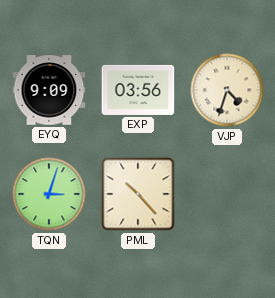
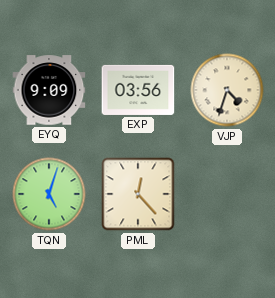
TQN: 3:03 -> 5:03 (49, 194)
PML: 10:23 -> 12:23 (138, 194)
